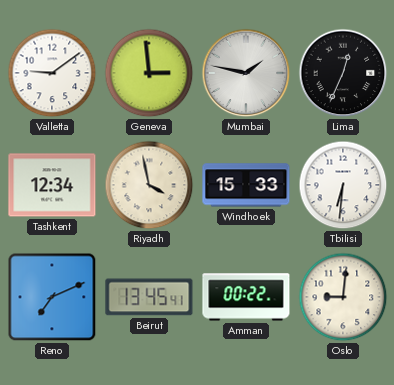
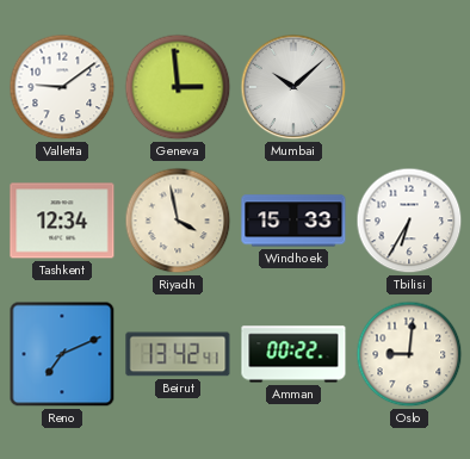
Mumbai: 1:47 -> 10:08 (293, 87)
Lima: 12:34 -> none (343, 73)
Tbilisi: 6:31 -> 6:35 (409, 221)
Beirut: 13:45 -> 13:42 (178, 354)
